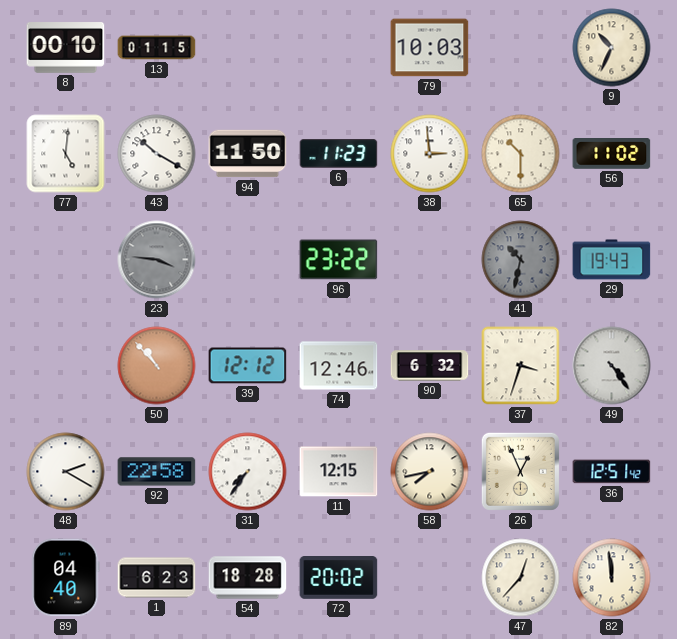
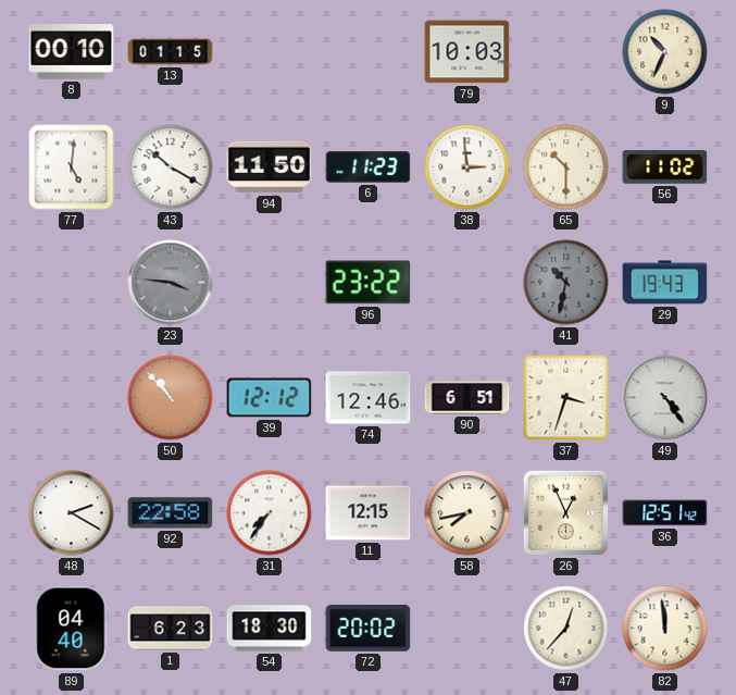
90: 6:32 -> 6:51 (467, 398)
54: 18:28 -> 18:30 (270, 629)
